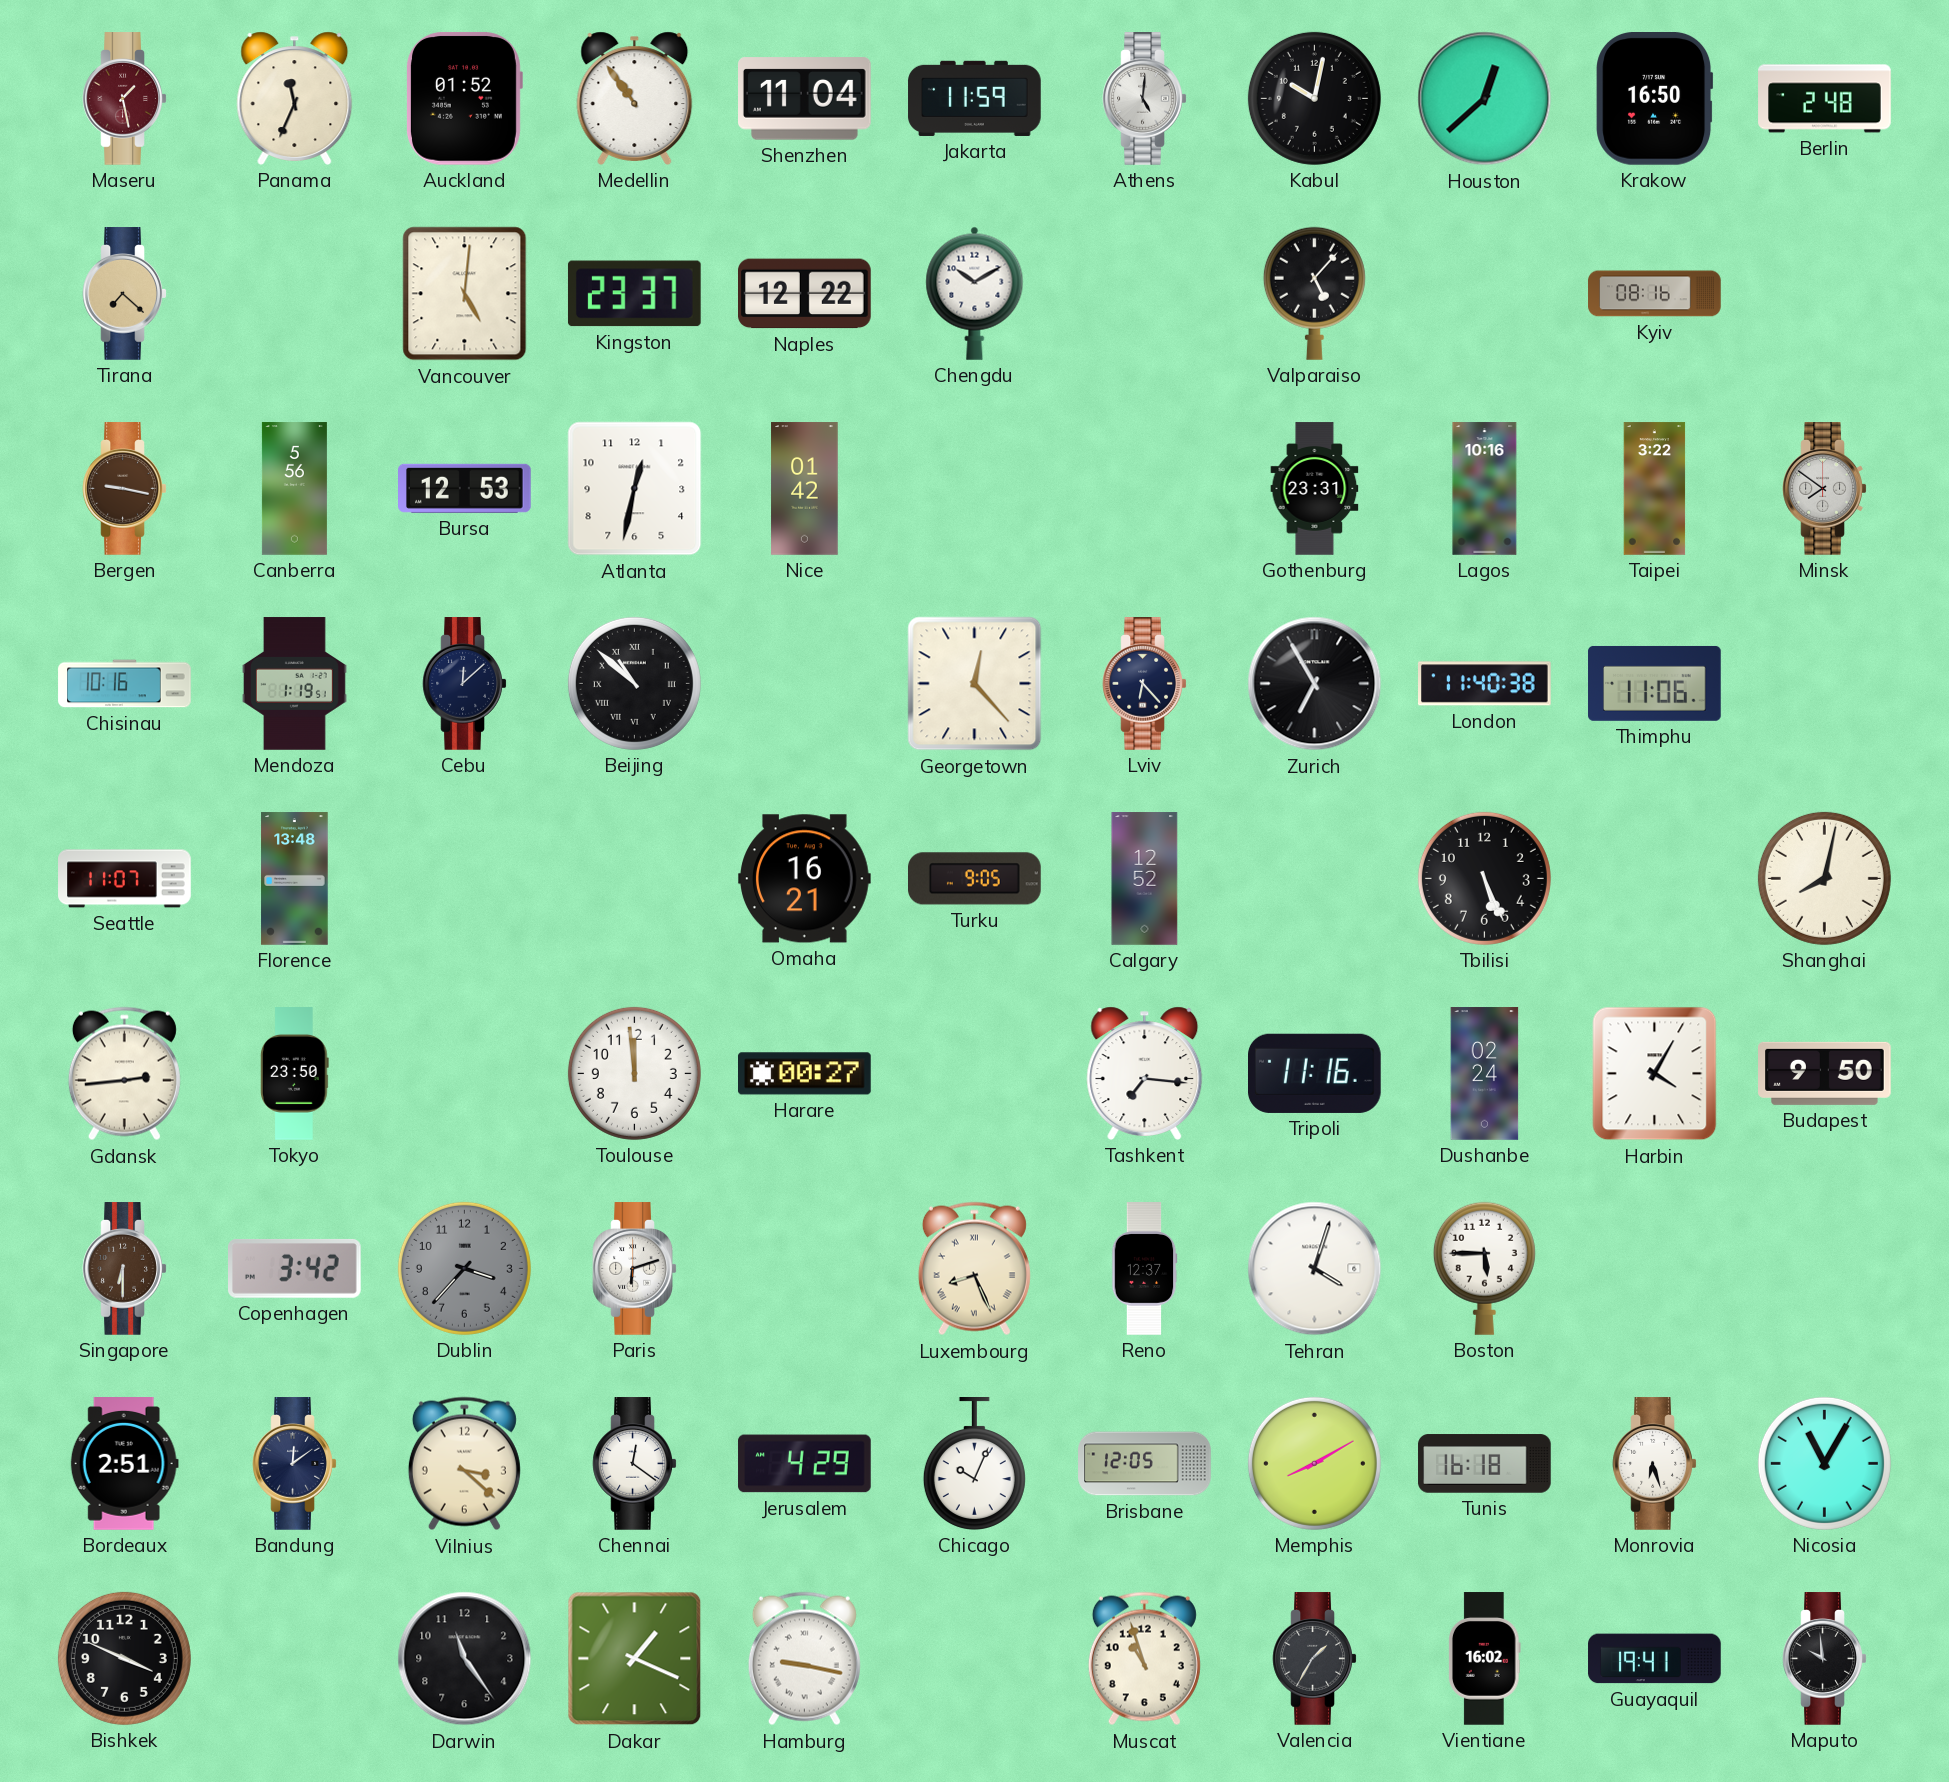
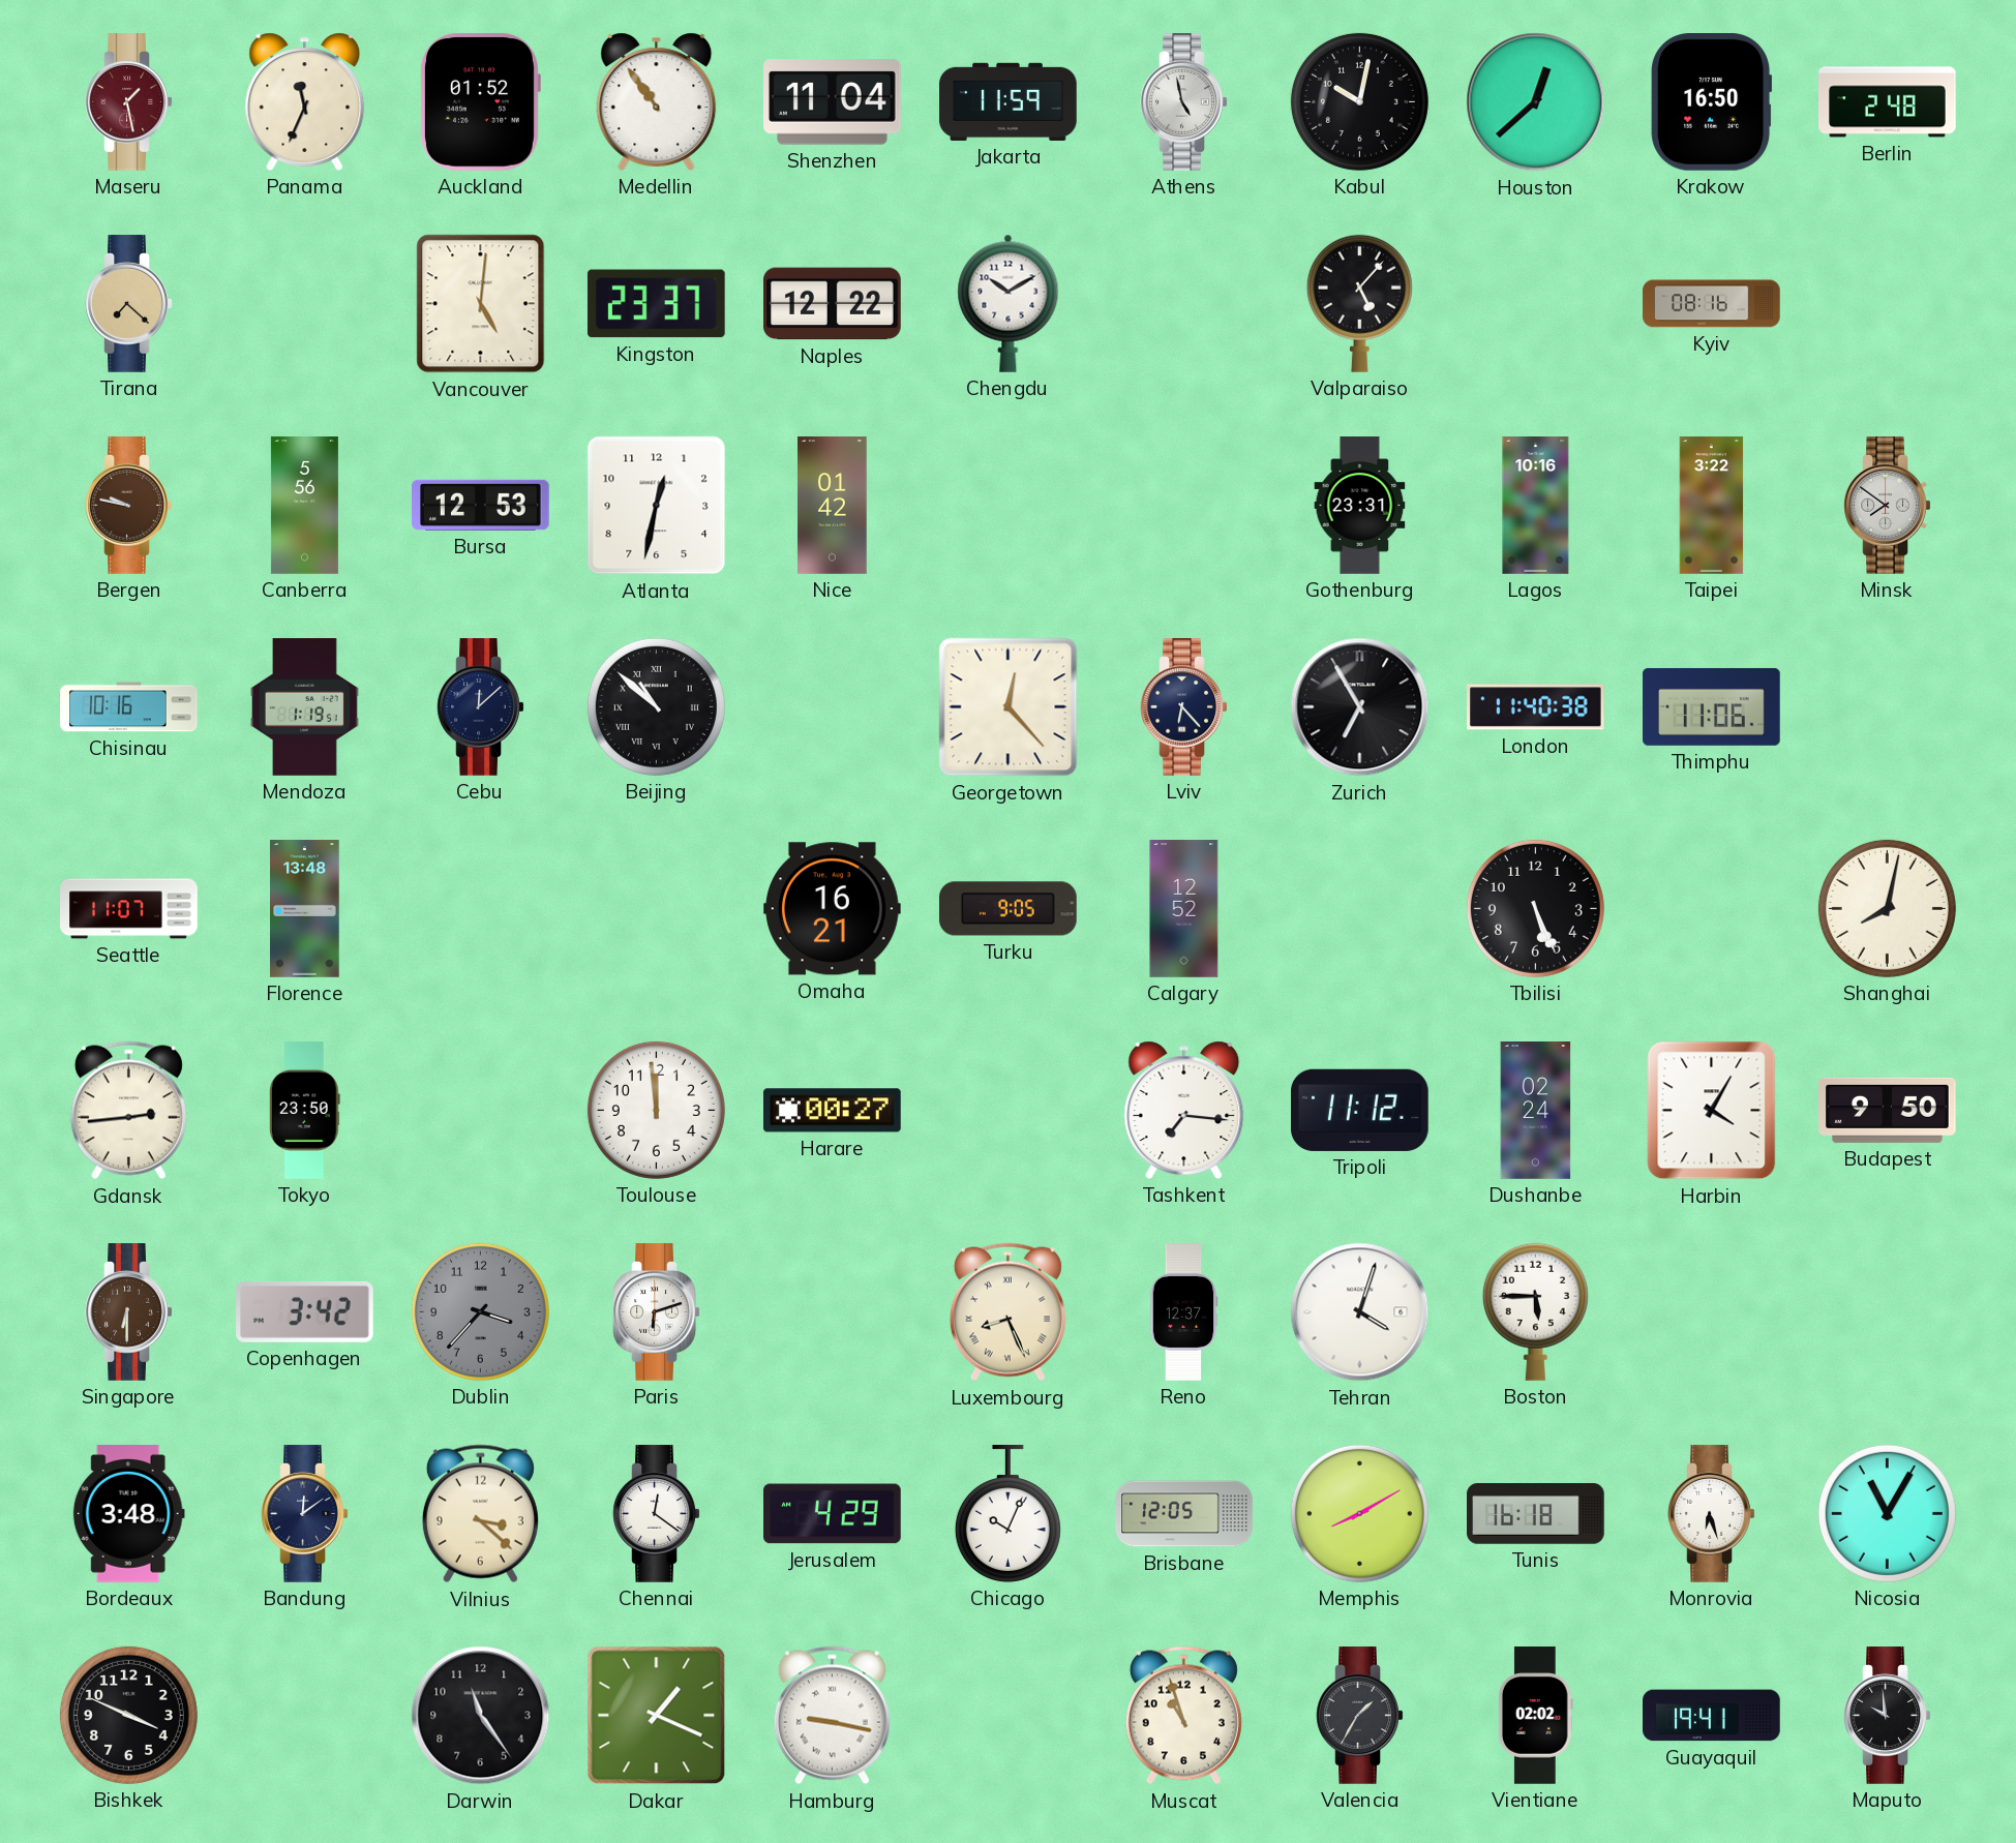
Athens: 5:01 -> 4:58 (1184, 102)
Bergen: 9:17 -> 9:47 (129, 506)
Tripoli: 11:16 -> 11:12 (1360, 1110)
Bordeaux: 2:51 -> 3:48 (128, 1514)
Vientiane: 16:02 -> 02:02 (1535, 1716)
